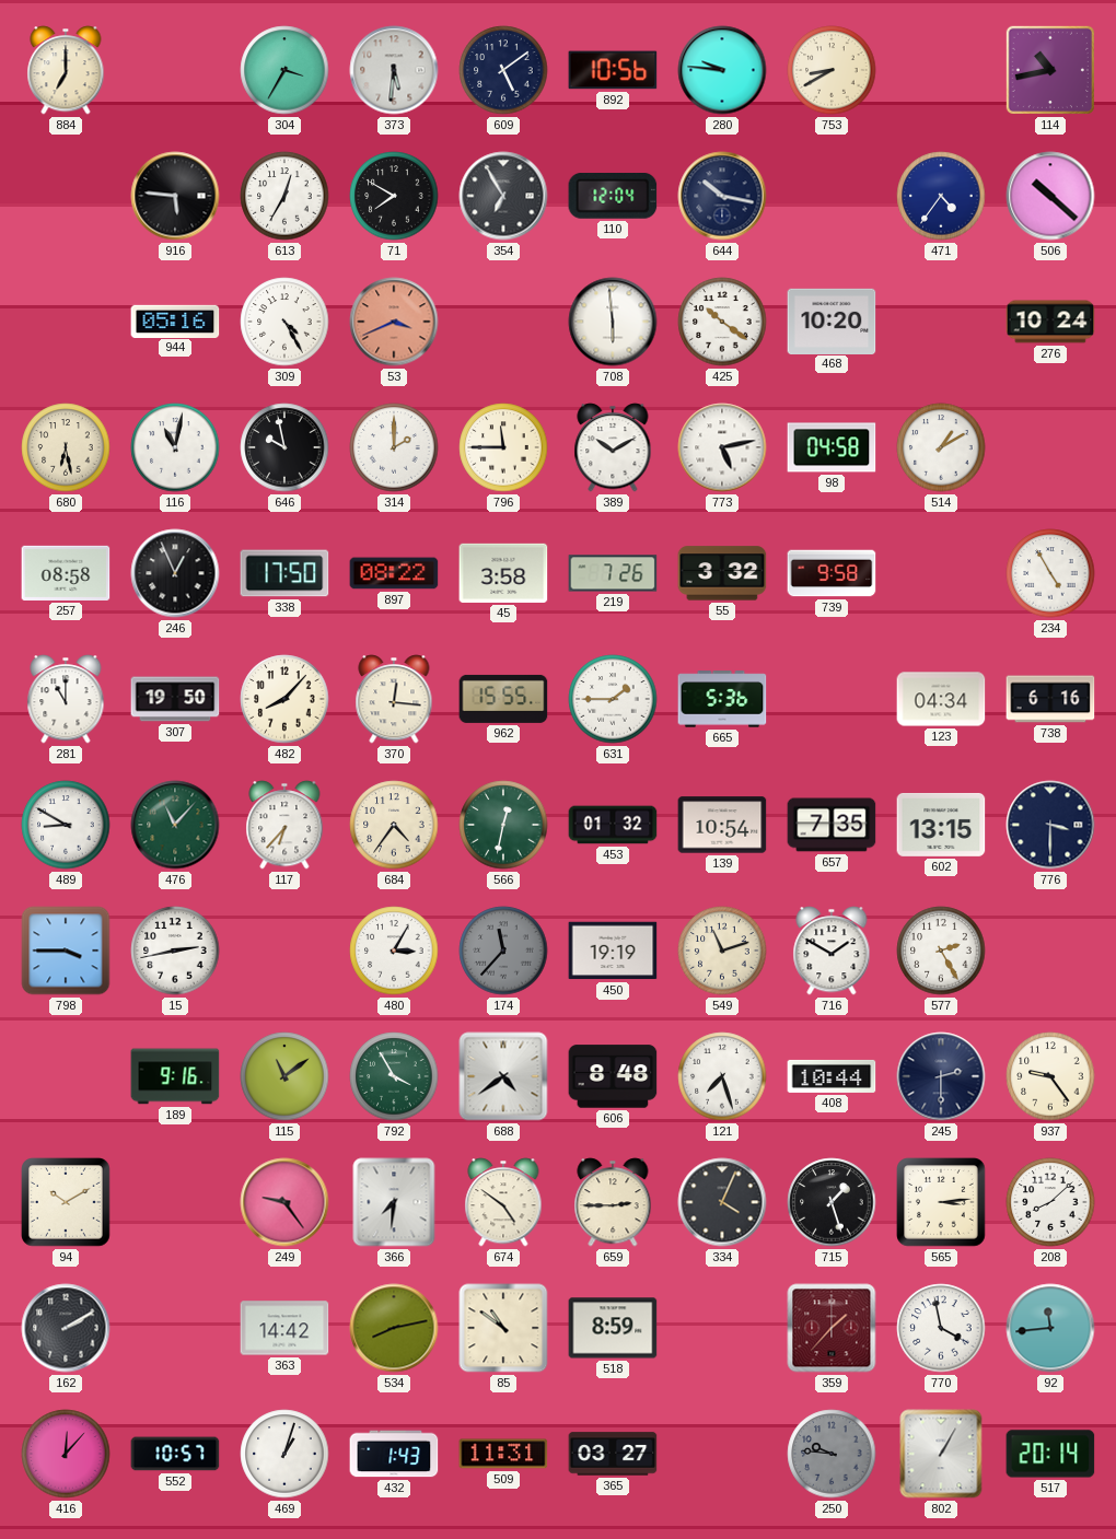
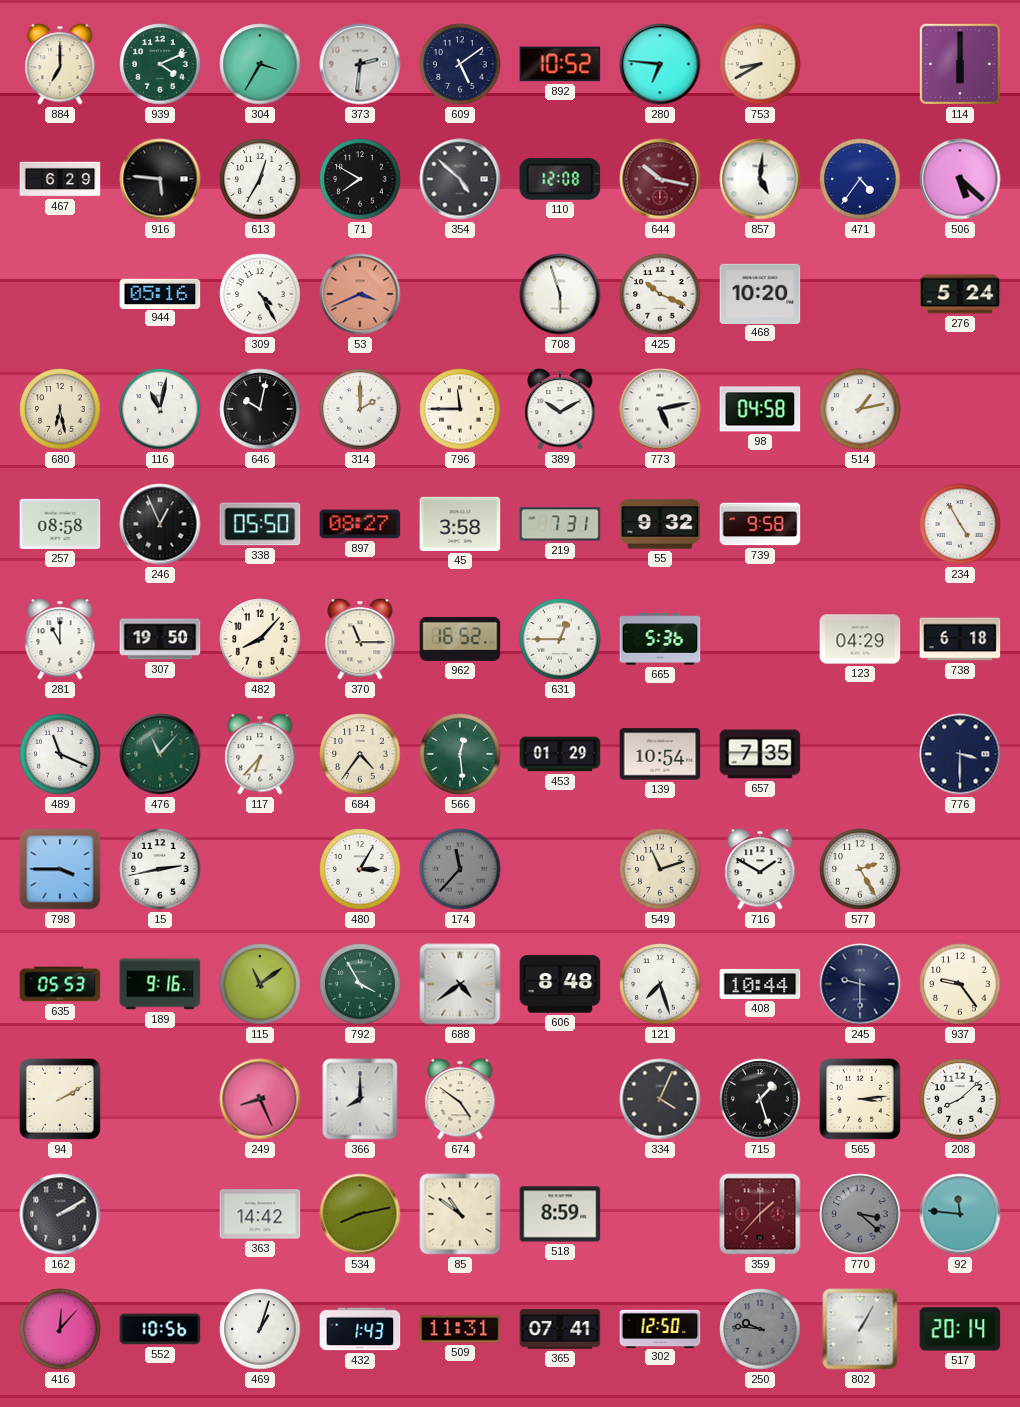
939: none -> 4:11 (160, 64)
373: 5:31 -> 2:31 (360, 64)
892: 10:56 -> 10:52 (560, 64)
280: 9:46 -> 6:46 (660, 64)
114: 10:43 -> 6:00 (960, 64)
467: none -> 6:29 (60, 179)
354: 6:55 -> 4:52 (460, 179)
110: 12:04 -> 12:08 (560, 180)
644 dial: navy -> burgundy (660, 179)
857: none -> 5:01 (760, 179)
506: 10:22 -> 5:22 (960, 179)
708: 5:59 -> 5:57 (560, 294)
425: 10:21 -> 10:19 (660, 294)
276: 10:24 -> 5:24 (960, 294)
646: 9:58 -> 10:02 (260, 409)
514: 1:10 -> 1:13 (860, 409)
338: 17:50 -> 05:50 (260, 524)
897: 08:22 -> 08:27 (360, 524)
219: 7:26 -> 7:31 (560, 524)
55: 3:32 -> 9:32 (660, 524)
370: 12:16 -> 11:15 (360, 639)
962: 15:55 -> 16:52 (460, 639)
631: 1:45 -> 12:45 (560, 639)
123: 04:34 -> 04:29 (860, 639)
738: 6:16 -> 6:18 (960, 639)
489: 8:50 -> 11:19 (60, 754)
566: 12:32 -> 12:29 (460, 754)
453: 01:32 -> 01:29 (560, 754)
602: 13:15 -> none (941, 825)
450: 19:19 -> none (613, 951)
635: none -> 05:53 (60, 984)
245: 2:30 -> 9:30 (860, 984)
94: 10:10 -> 2:10 (61, 1100)
249: 9:24 -> 8:26 (260, 1099)
366: 7:31 -> 8:00 (360, 1099)
659: 2:45 -> none (613, 1202)
770: 3:58 -> 3:22 (860, 1214)
770 dial: white -> grey (860, 1214)
92: 11:44 -> 11:46 (960, 1214)
552: 10:57 -> 10:56 (160, 1329)
365: 03:27 -> 07:41 (560, 1329)
302: none -> 12:50 (660, 1328)
